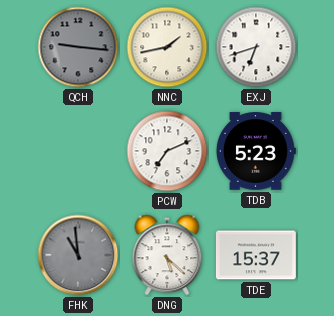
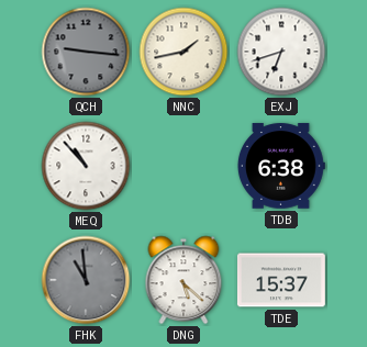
MEQ: none -> 10:53 (86, 166)
PCW: 7:11 -> none (167, 151)
TDB: 5:23 -> 6:38 (280, 166)
